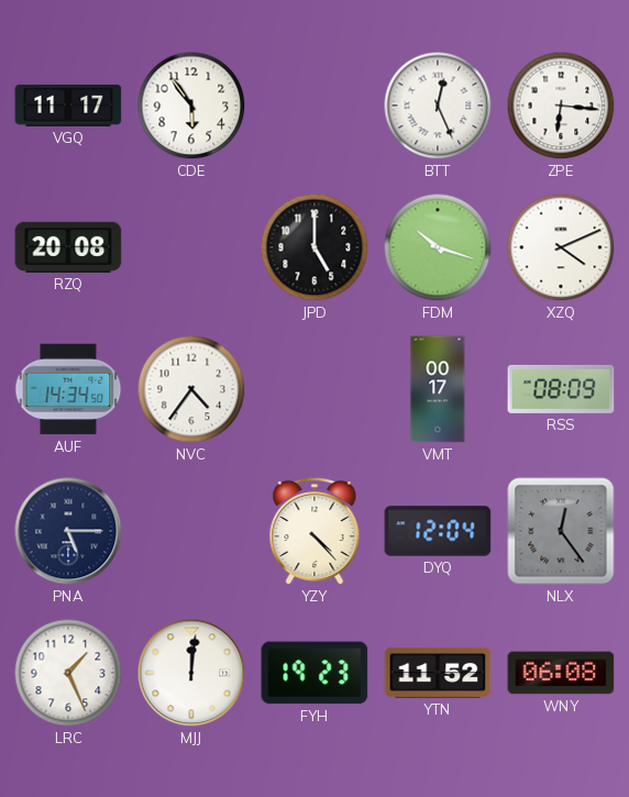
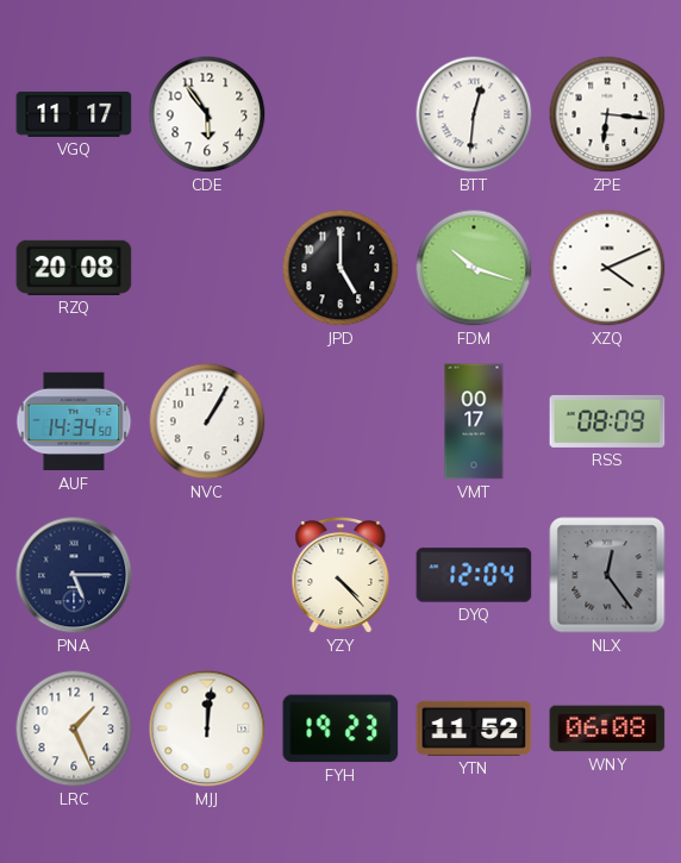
BTT: 12:26 -> 12:31 (474, 114)
NVC: 4:36 -> 1:05 (207, 421)
